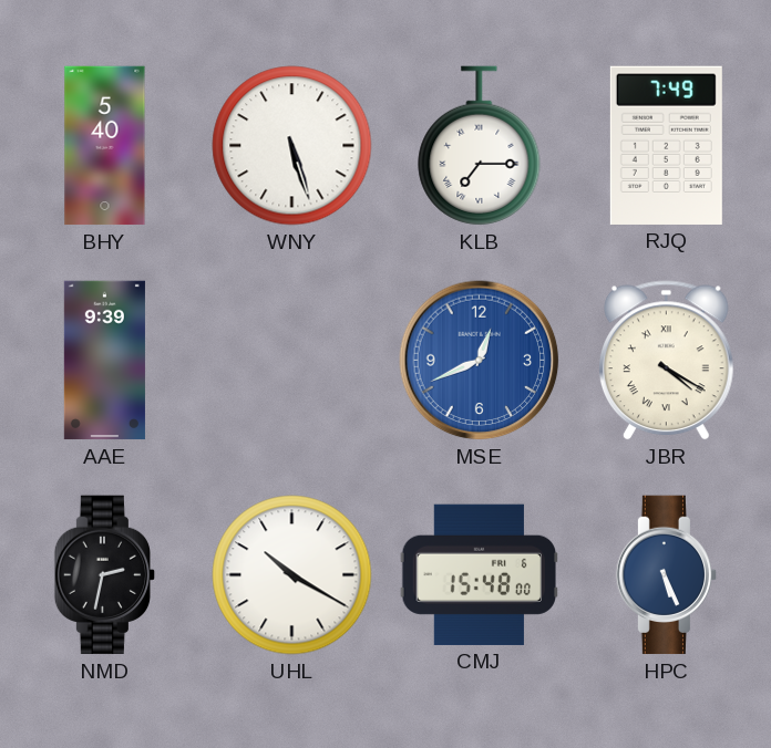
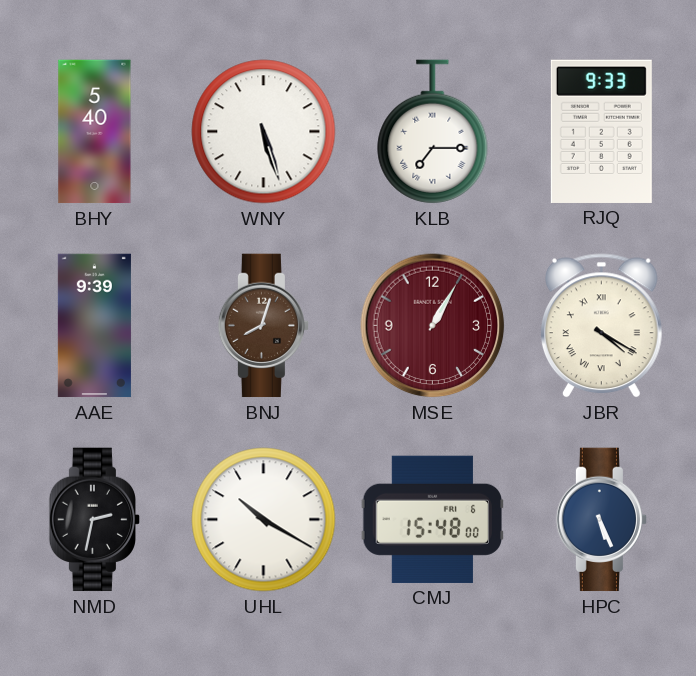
RJQ: 7:49 -> 9:33 (601, 131)
BNJ: none -> 8:03 (263, 326)
MSE: 12:41 -> 1:05 (433, 326)
MSE dial: blue -> burgundy (433, 326)
